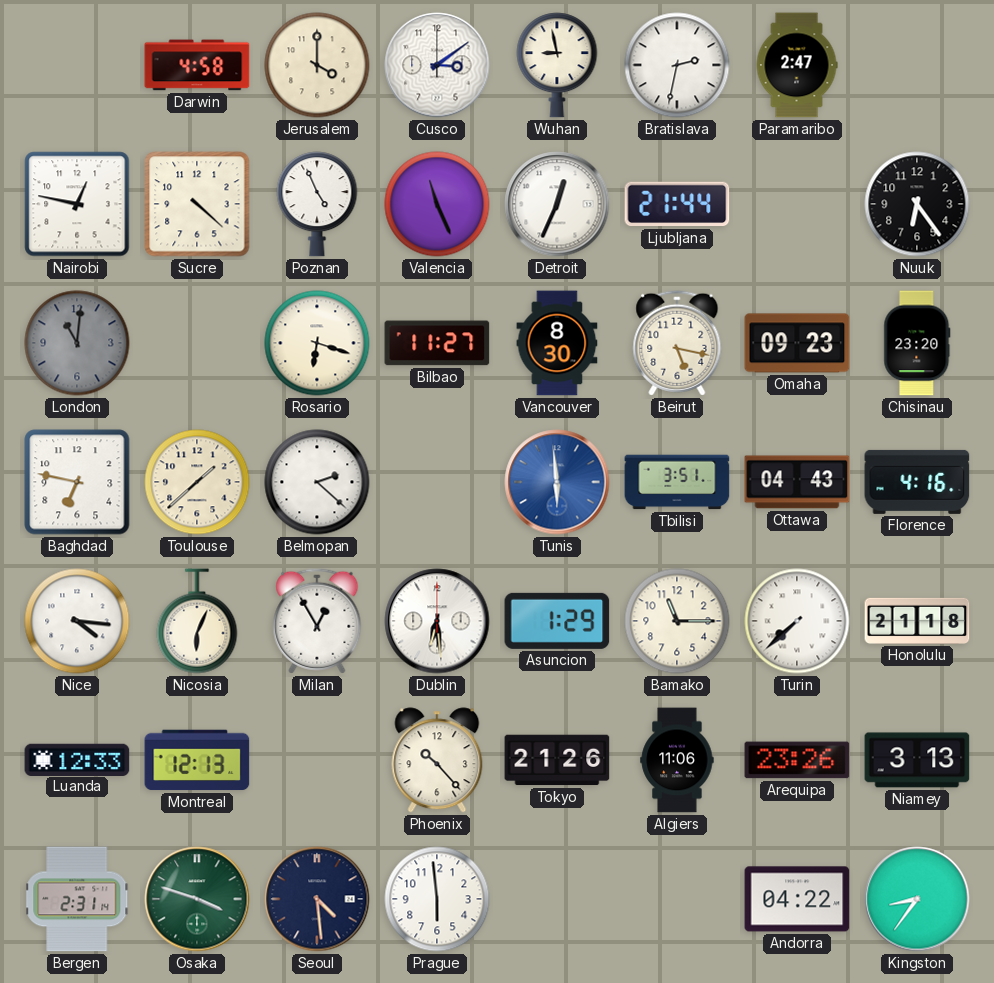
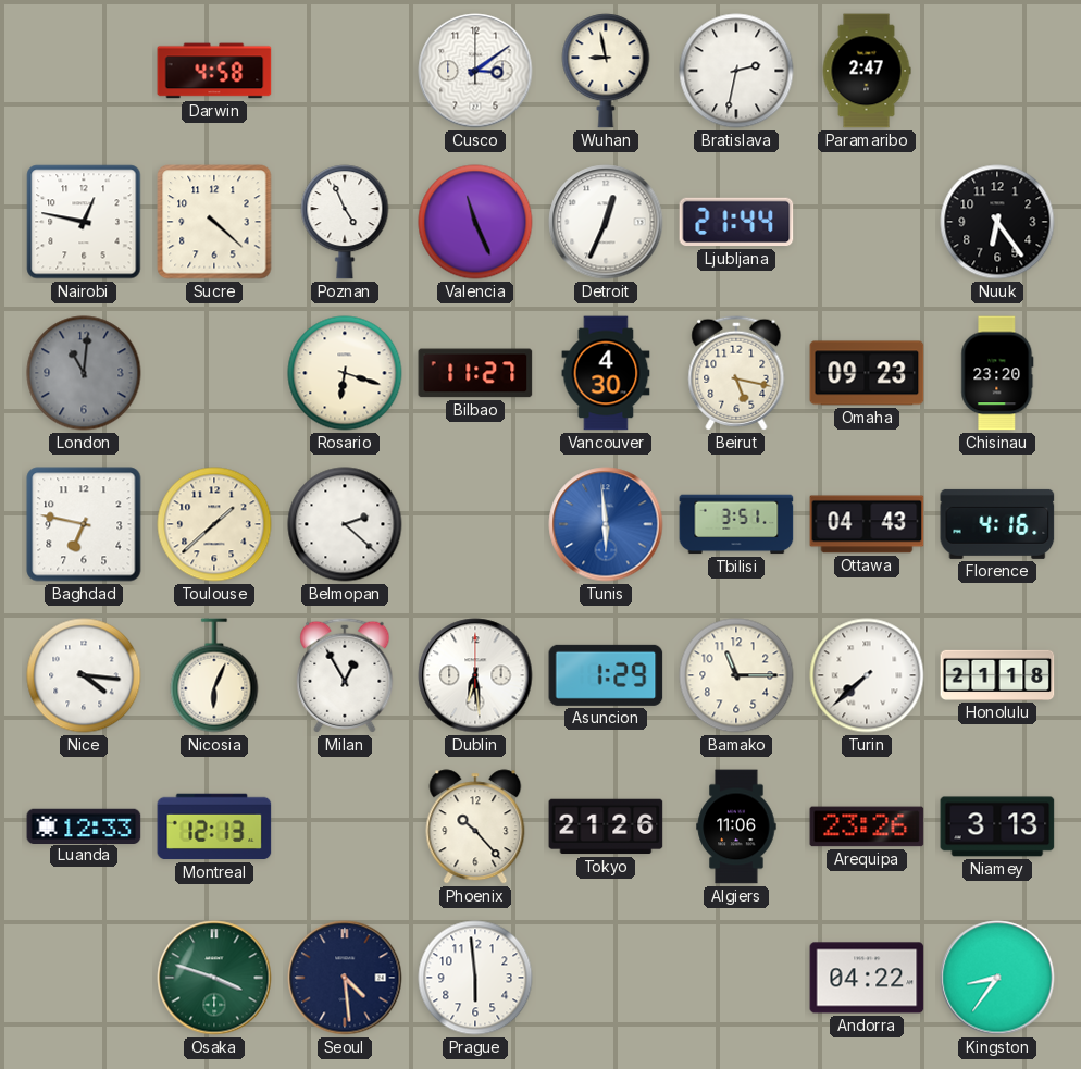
Jerusalem: 4:00 -> none (317, 65)
Vancouver: 8:30 -> 4:30 (606, 373)
Bergen: 2:31 -> none (77, 899)
